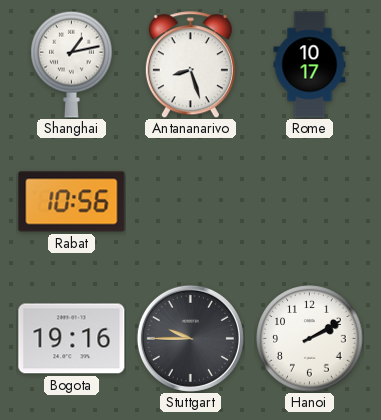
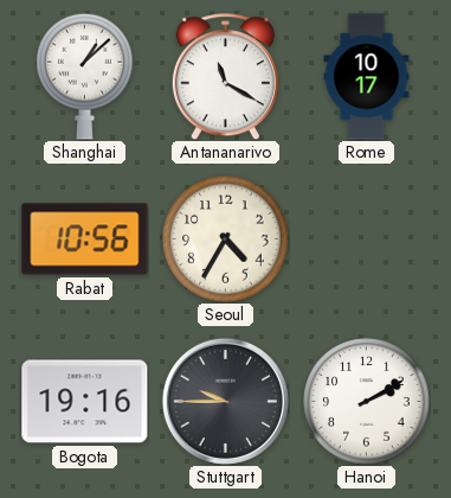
Shanghai: 1:13 -> 1:08 (85, 76)
Antananarivo: 8:27 -> 11:20 (225, 77)
Seoul: none -> 4:35 (226, 240)
